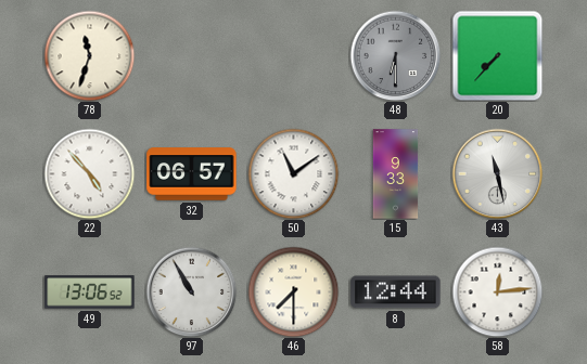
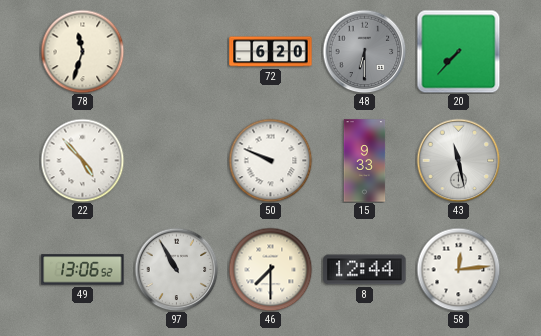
72: none -> 6:20 (271, 52)
32: 06:57 -> none (192, 174)
50: 11:09 -> 9:49 (270, 160)
